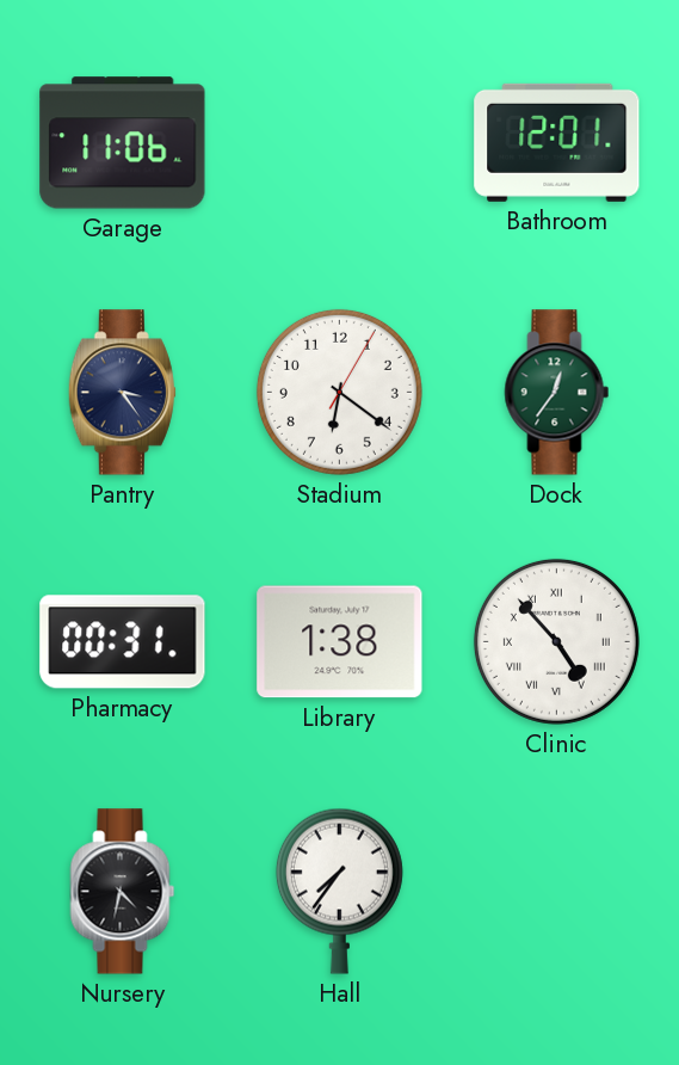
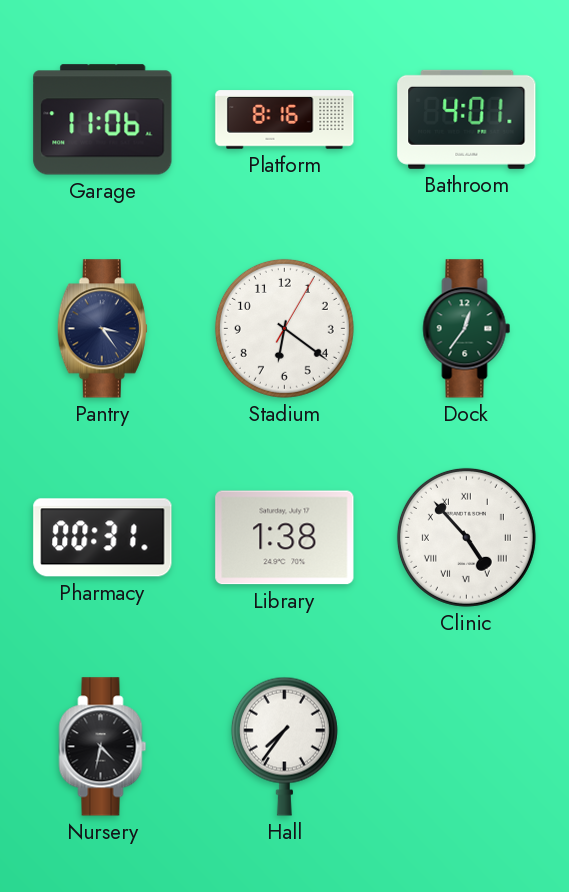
Platform: none -> 8:16 (285, 120)
Bathroom: 12:01 -> 4:01 (467, 119)
